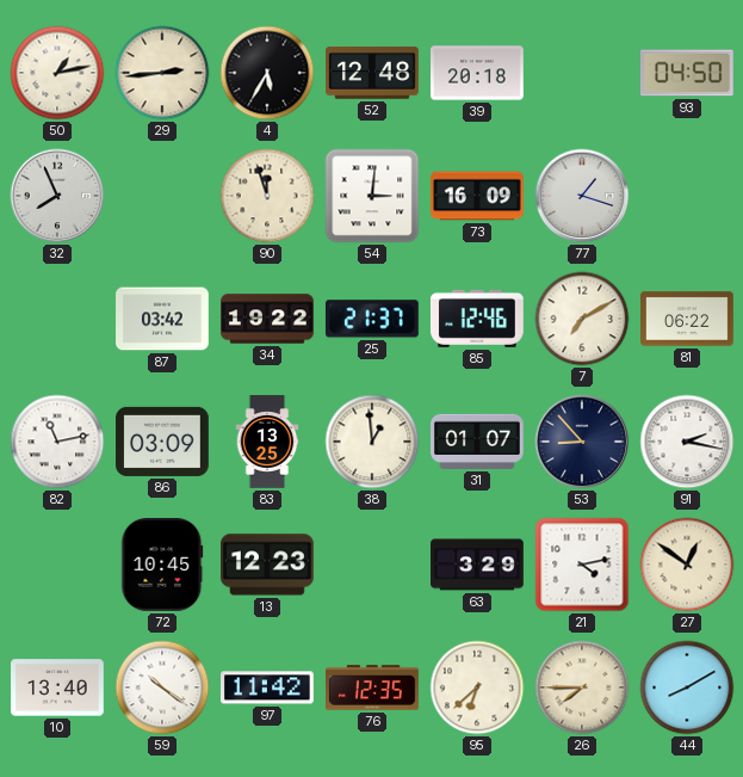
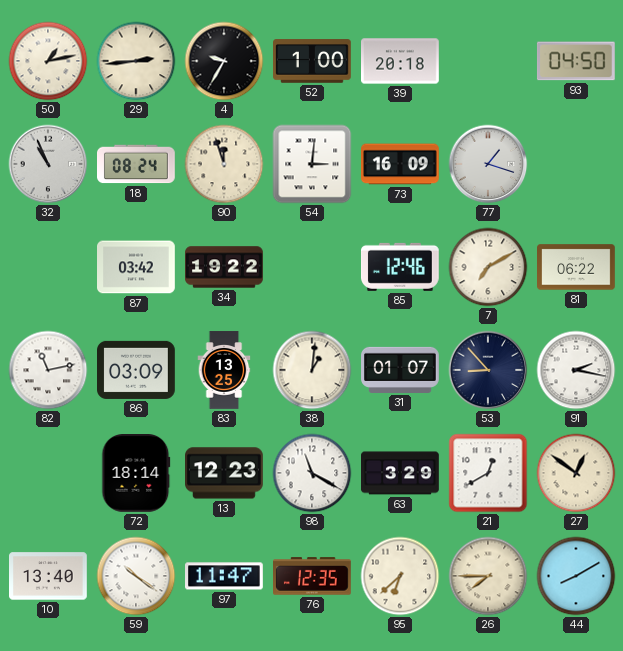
4: 5:35 -> 9:35 (224, 61)
52: 12:48 -> 1:00 (313, 61)
32: 7:56 -> 10:56 (48, 164)
18: none -> 08:24 (137, 164)
25: 21:37 -> none (372, 319)
38: 12:59 -> 1:01 (312, 370)
72: 10:45 -> 18:14 (136, 474)
98: none -> 11:20 (312, 473)
21: 4:13 -> 12:40 (488, 473)
97: 11:42 -> 11:47 (225, 576)
